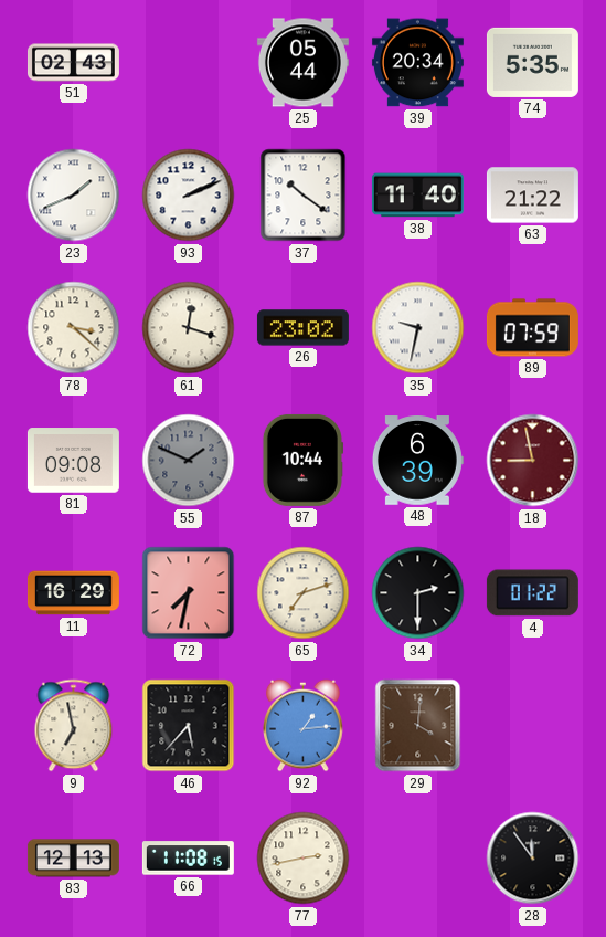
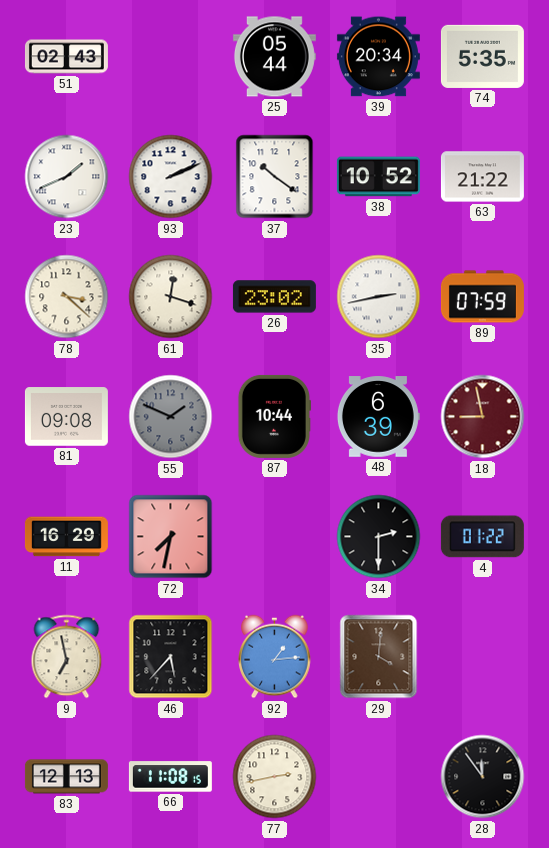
38: 11:40 -> 10:52 (378, 177)
35: 9:32 -> 2:43 (379, 297)
65: 7:12 -> none (304, 593)
